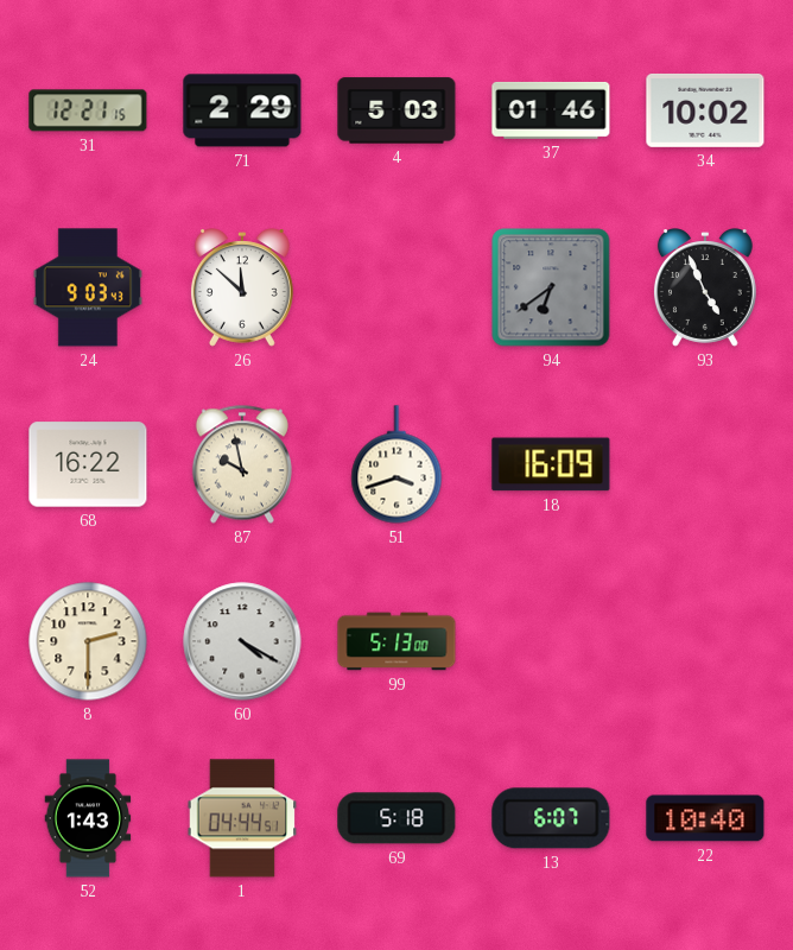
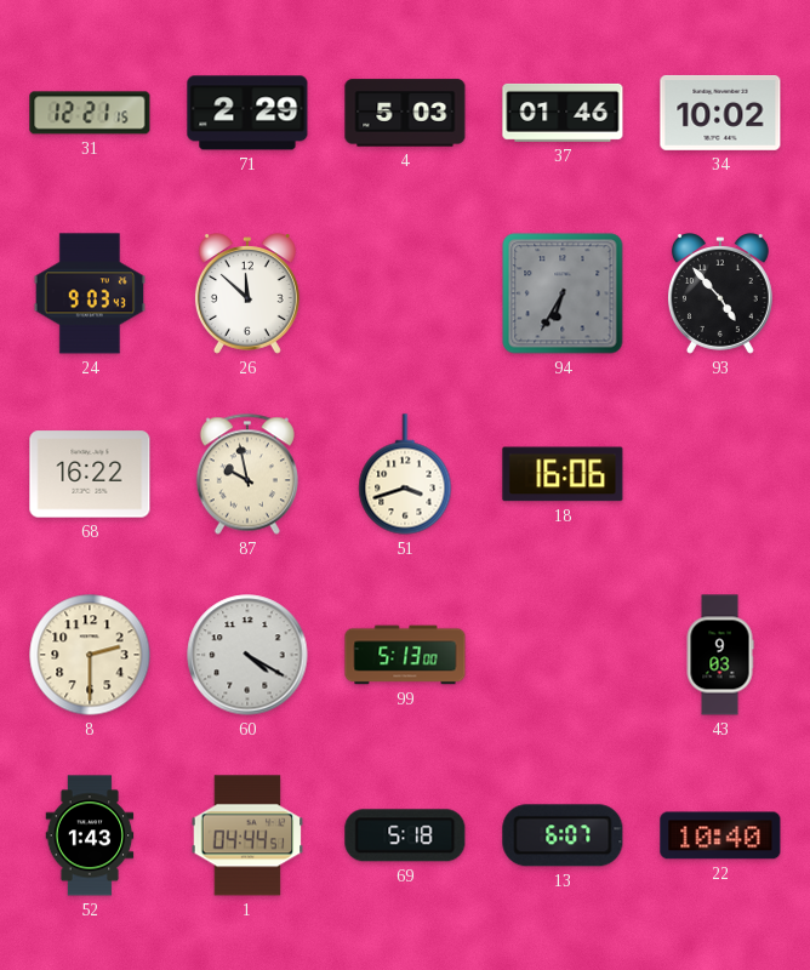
94: 6:39 -> 6:35 (563, 293)
93: 4:56 -> 4:53 (720, 293)
18: 16:09 -> 16:06 (563, 474)
43: none -> 9:03 (720, 655)
